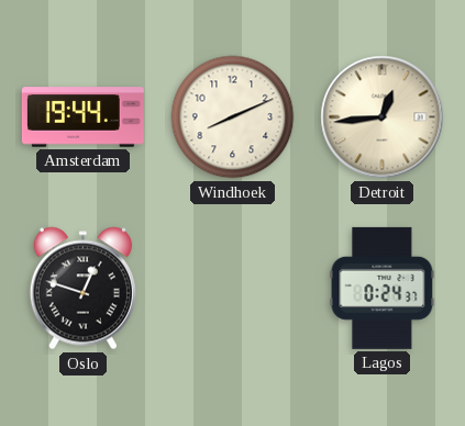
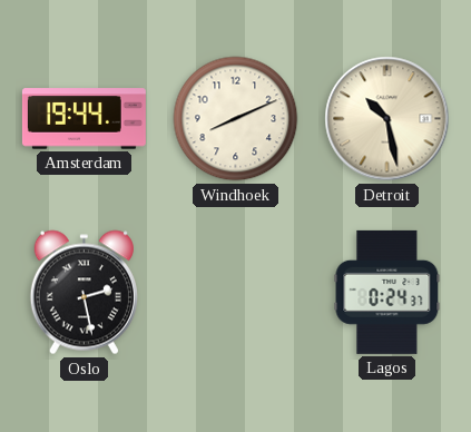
Detroit: 12:44 -> 10:28 (387, 119)
Oslo: 12:48 -> 2:28 (84, 293)
